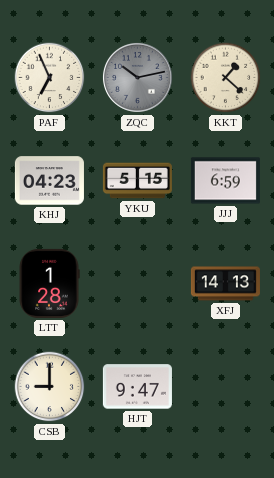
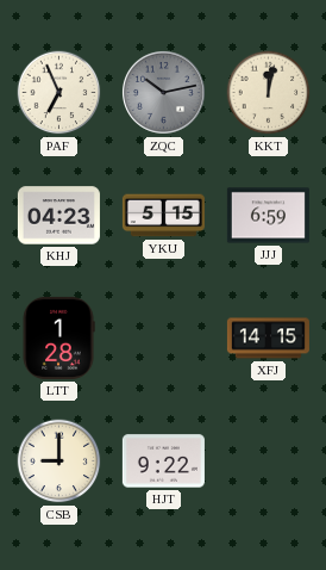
KKT: 1:22 -> 12:02 (269, 93)
XFJ: 14:13 -> 14:15 (268, 339)
HJT: 9:47 -> 9:22 (163, 461)
